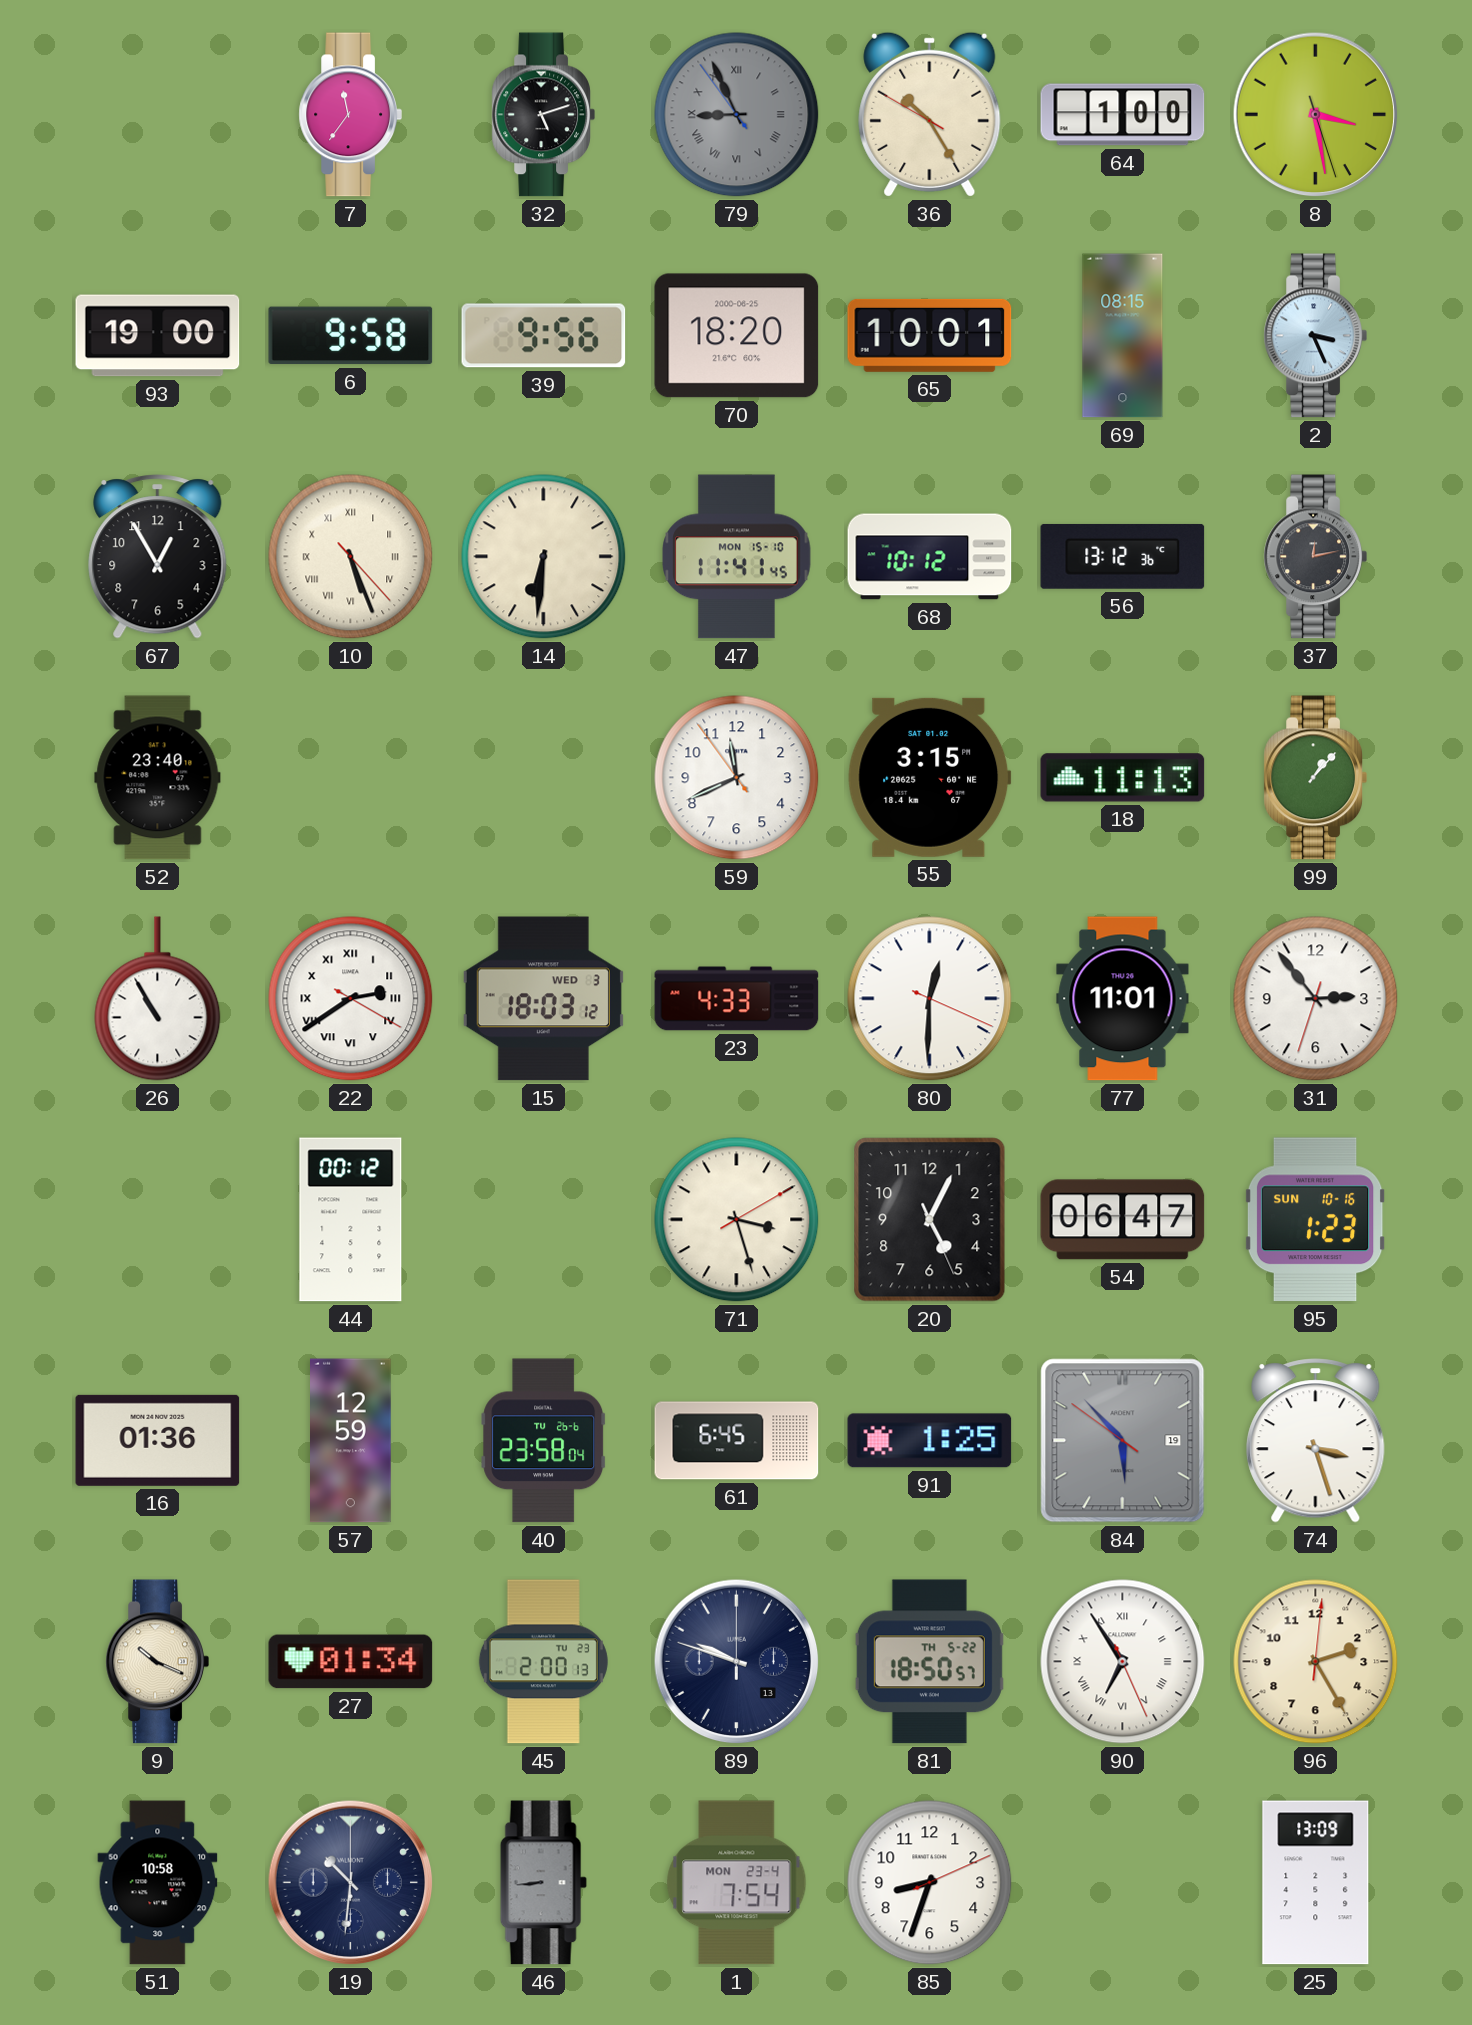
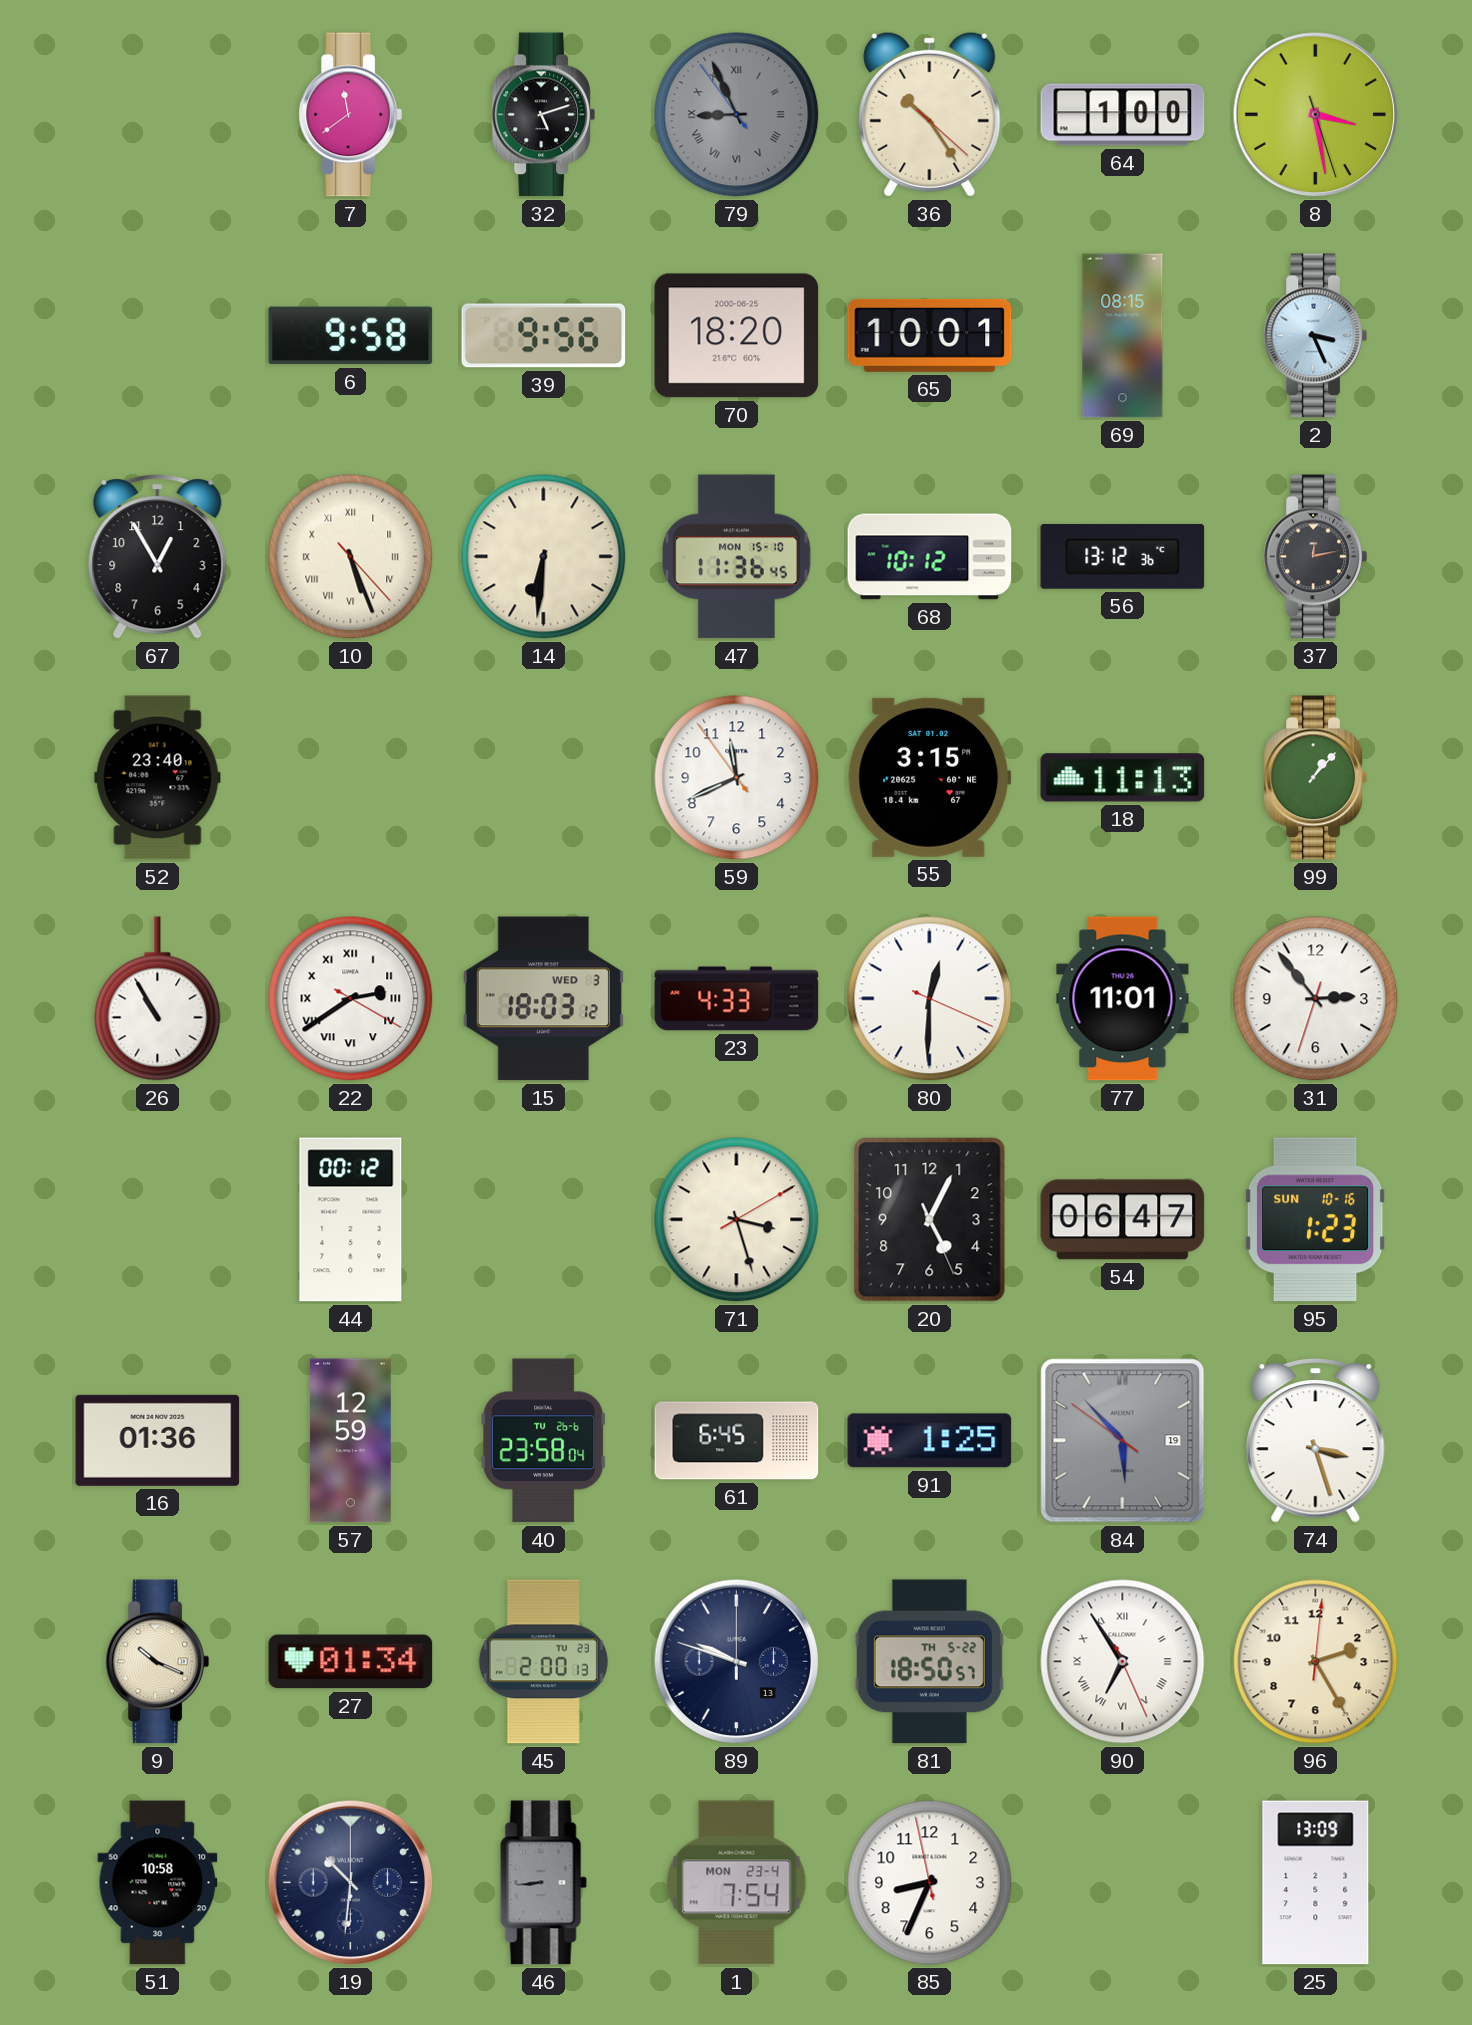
7: 11:36 -> 11:39 (350, 115)
36: 10:24:50 -> 10:24:22 (930, 114)
93: 19:00 -> none (158, 336)
47: 11:41 -> 11:36 (737, 557)
85: 8:33:11 -> 8:33:58 (930, 1883)
